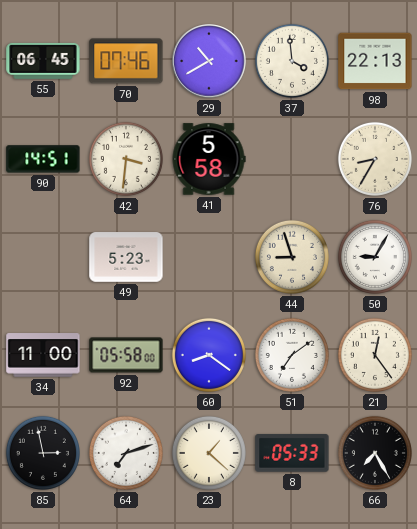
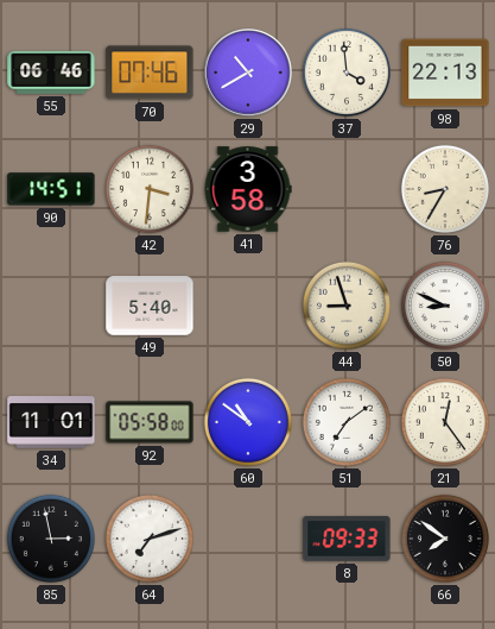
55: 06:45 -> 06:46 (51, 73)
41: 5:58 -> 3:58 (248, 189)
49: 5:23 -> 5:40 (150, 306)
50: 9:05 -> 8:49 (445, 306)
34: 11:00 -> 11:01 (51, 422)
60: 8:21 -> 10:51 (248, 422)
23: 1:22 -> none (209, 453)
8: 05:33 -> 09:33 (347, 539)
66: 7:25 -> 7:51 (445, 539)
